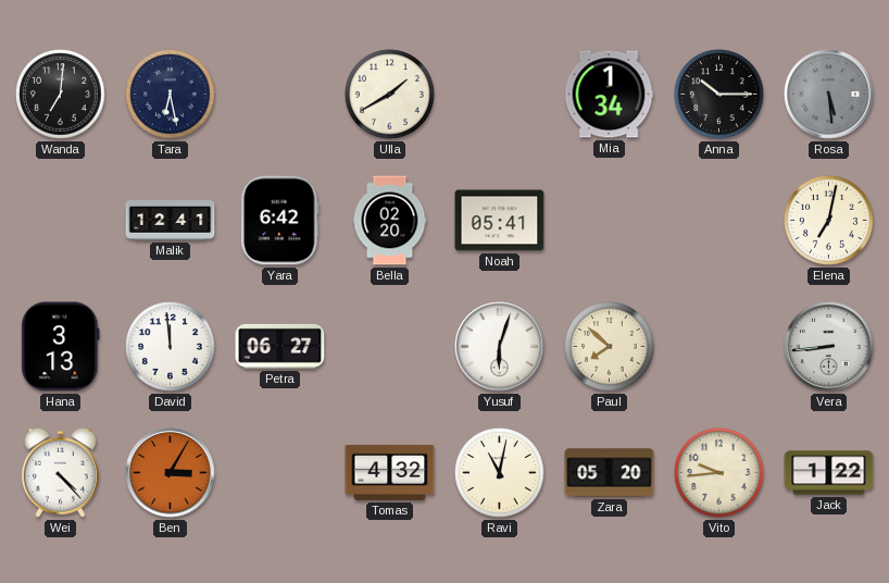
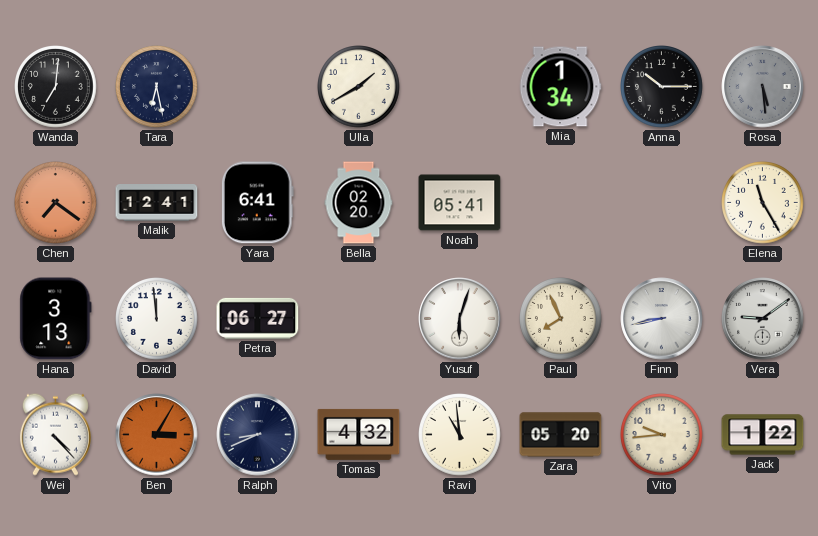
Chen: none -> 7:21 (56, 203)
Yara: 6:42 -> 6:41 (257, 203)
Elena: 7:02 -> 11:25 (763, 203)
Paul: 7:52 -> 7:56 (561, 319)
Finn: none -> 8:43 (662, 319)
Vera: 8:44 -> 9:09 (763, 319)
Ralph: none -> 8:41 (258, 435)
Ravi: 11:02 -> 10:59 (460, 435)
